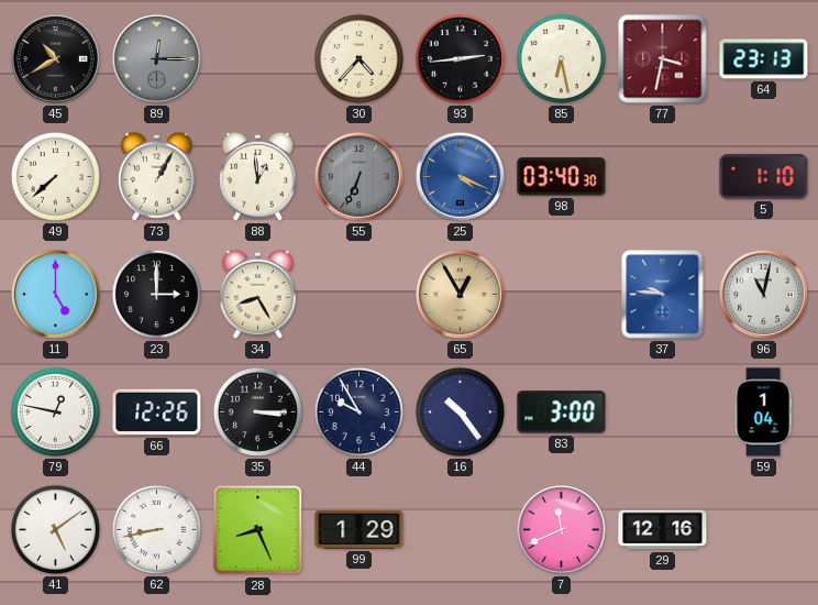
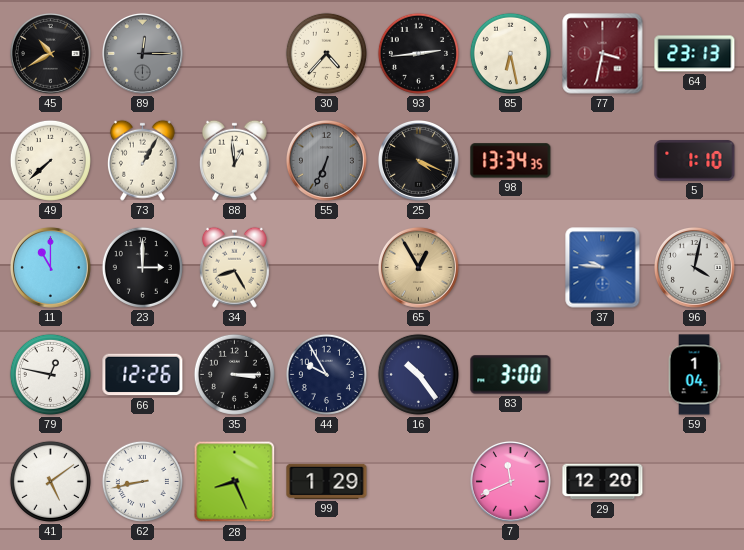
25 dial: blue -> black (418, 160)
98: 03:40 -> 13:34 (511, 161)
11: 5:00 -> 11:00 (50, 267)
96: 11:02 -> 4:02 (694, 267)
29: 12:16 -> 12:20 (603, 482)
